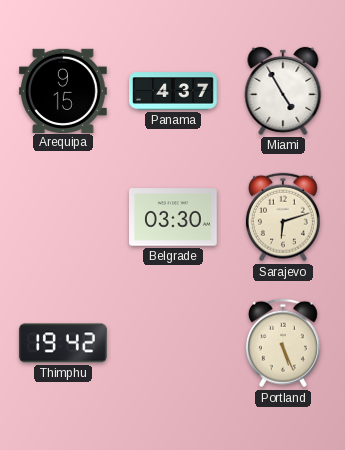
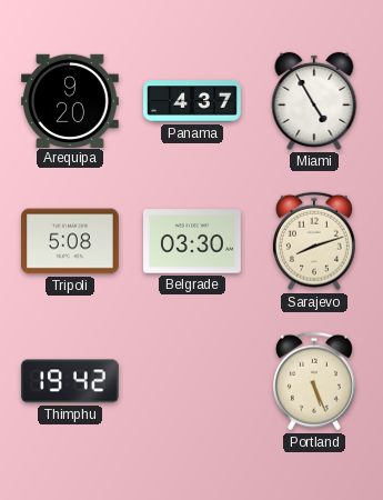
Arequipa: 9:15 -> 9:20 (70, 100)
Tripoli: none -> 5:08 (71, 241)
Sarajevo: 6:12 -> 8:12 (314, 241)
